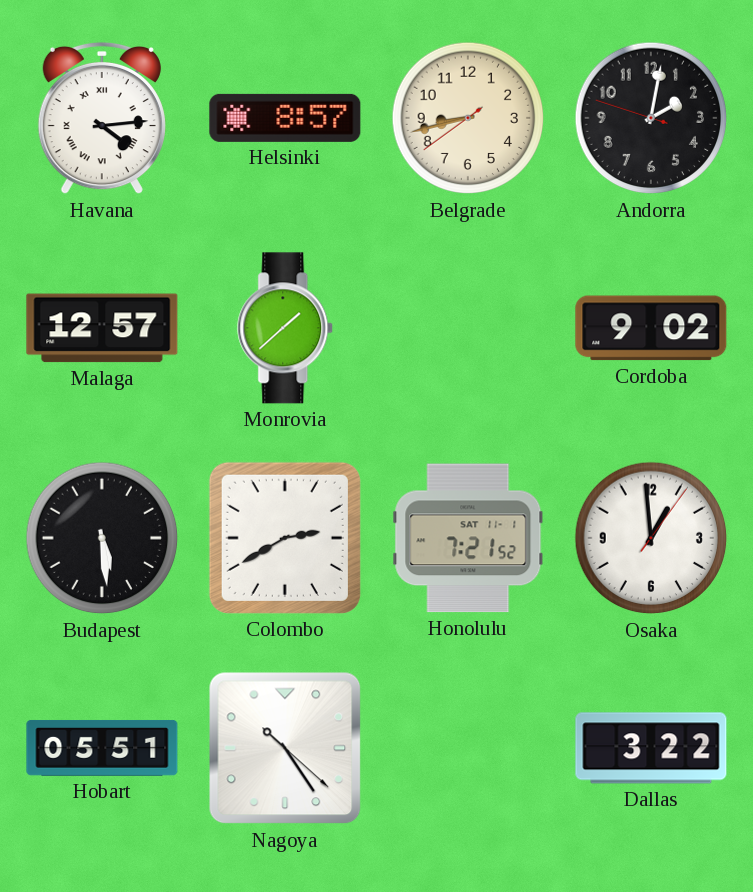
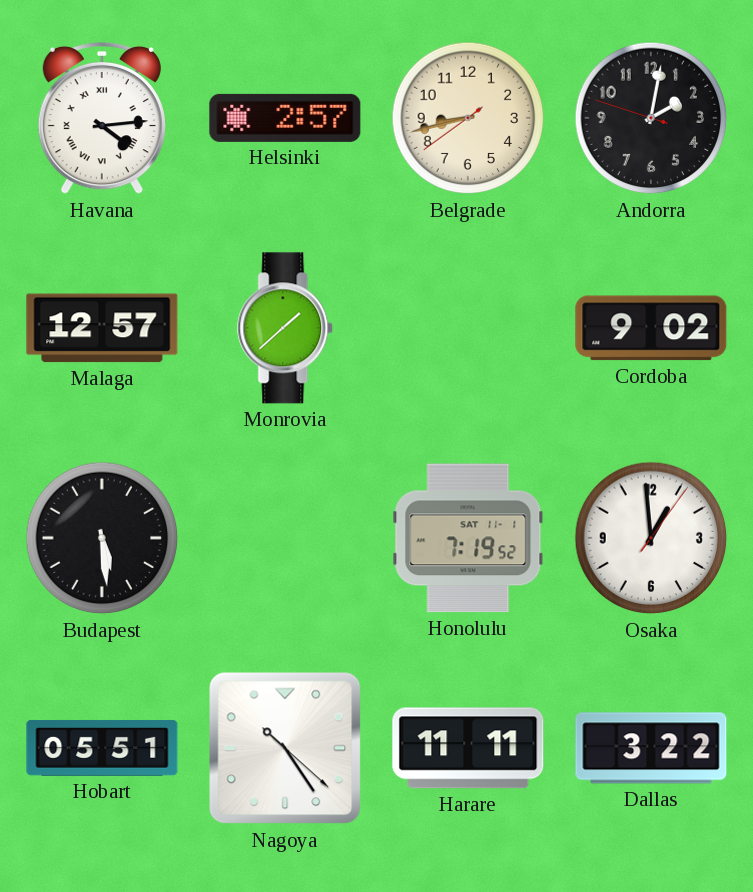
Helsinki: 8:57 -> 2:57 (285, 118)
Colombo: 2:40 -> none (285, 538)
Honolulu: 7:21 -> 7:19 (468, 538)
Harare: none -> 11:11 (468, 748)
